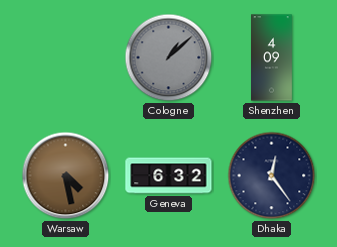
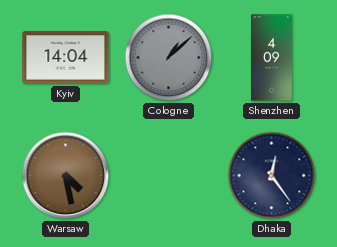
Kyiv: none -> 14:04 (66, 58)
Geneva: 6:32 -> none (169, 176)
